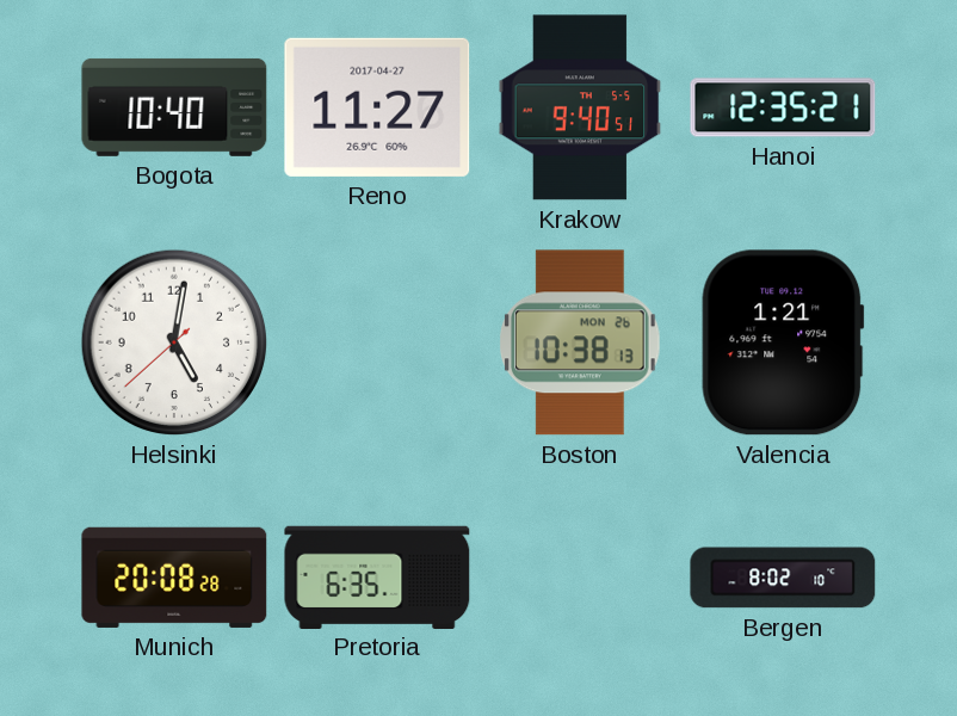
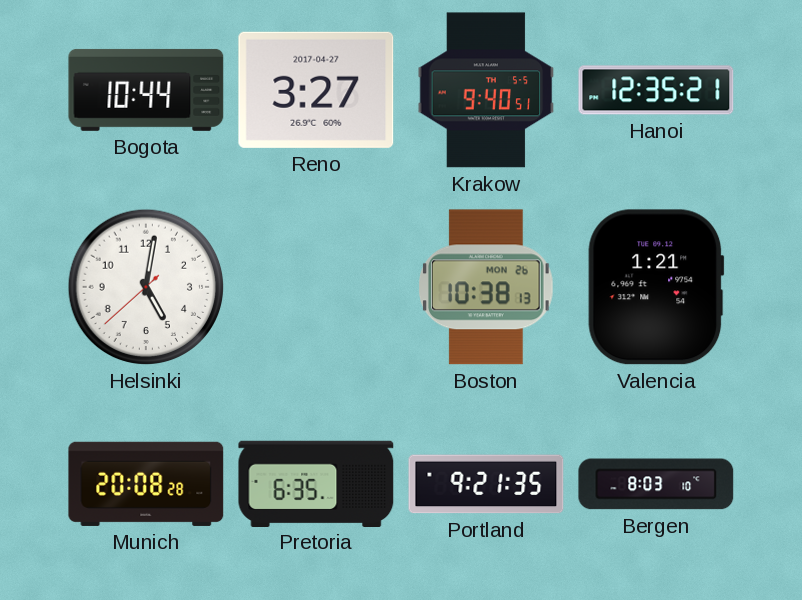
Bogota: 10:40 -> 10:44 (146, 90)
Reno: 11:27 -> 3:27 (316, 90)
Portland: none -> 9:21 (486, 484)
Bergen: 8:02 -> 8:03 (656, 484)
